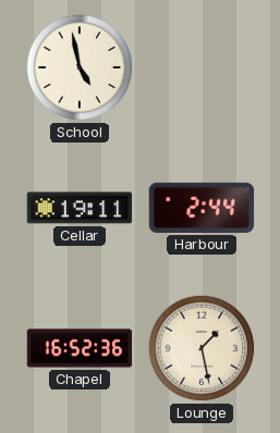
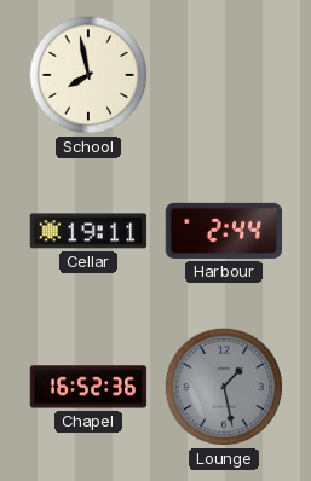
School: 4:58 -> 7:58 (88, 75)
Lounge dial: cream -> grey (224, 387)
